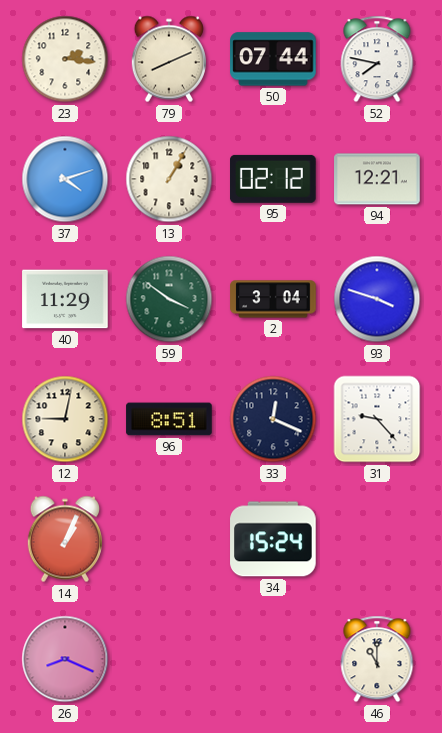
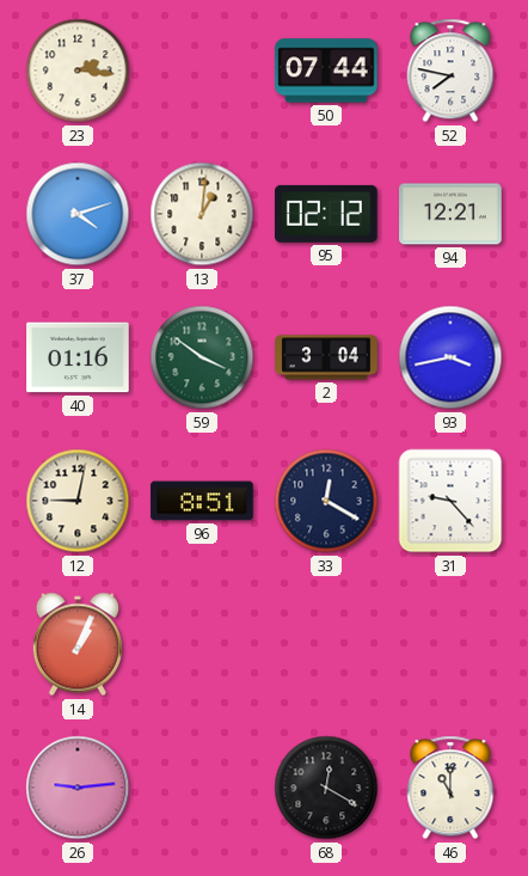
79: 8:11 -> none (169, 59)
13: 1:05 -> 1:01 (202, 214)
40: 11:29 -> 01:16 (78, 357)
93: 3:48 -> 3:43 (450, 357)
33: 12:19 -> 12:20 (326, 501)
34: 15:24 -> none (273, 539)
26: 8:19 -> 9:14 (78, 788)
68: none -> 12:20 (326, 788)
